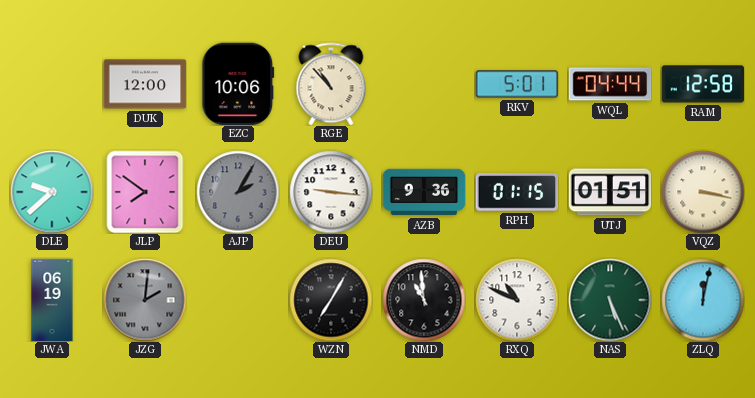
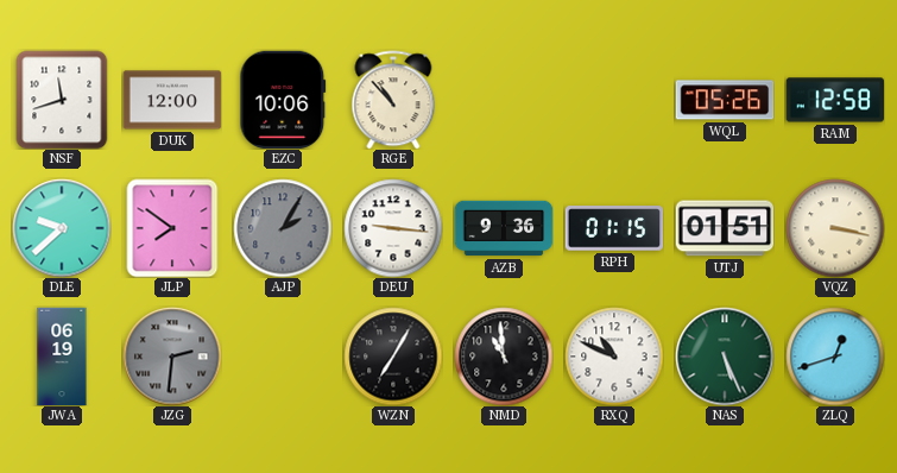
NSF: none -> 11:42 (62, 100)
RKV: 5:01 -> none (517, 84)
WQL: 04:44 -> 05:26 (725, 100)
JZG: 2:01 -> 2:31 (172, 357)
ZLQ: 12:02 -> 12:42 (835, 357)
